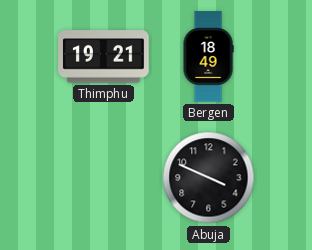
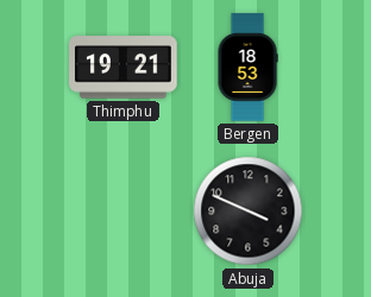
Bergen: 18:49 -> 18:53 (247, 68)
